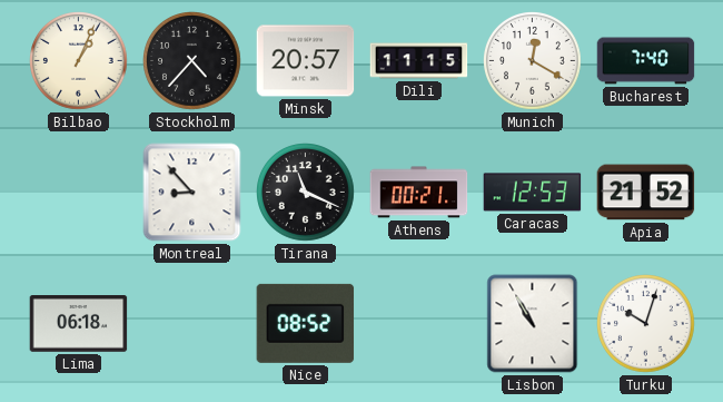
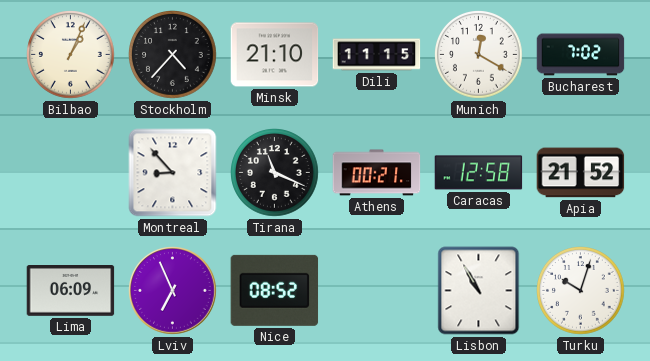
Minsk: 20:57 -> 21:10 (275, 55)
Bucharest: 7:40 -> 7:02 (581, 55)
Caracas: 12:53 -> 12:58 (479, 173)
Lima: 06:18 -> 06:09 (71, 291)
Lviv: none -> 6:56 (173, 291)
